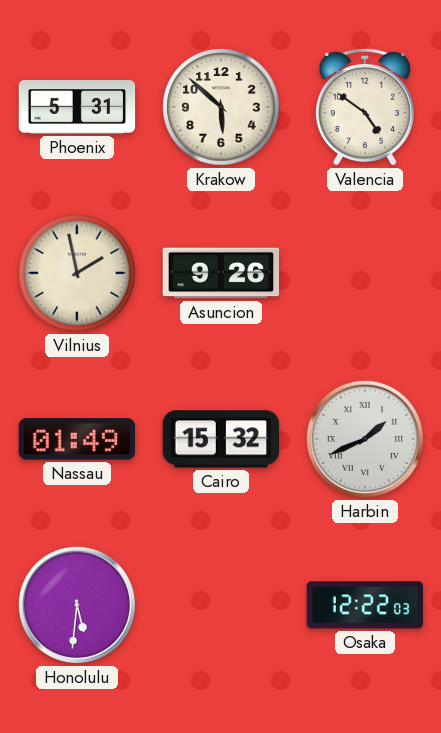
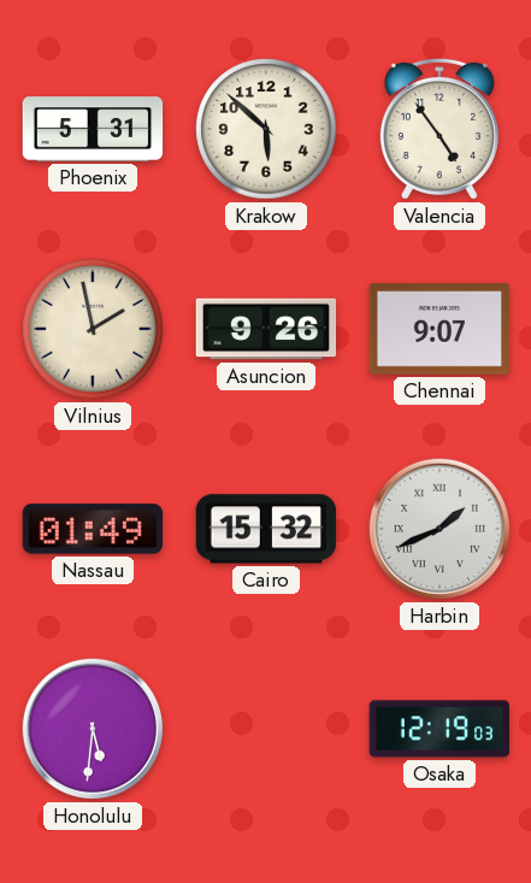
Valencia: 4:51 -> 4:54 (439, 129)
Chennai: none -> 9:07 (439, 330)
Osaka: 12:22 -> 12:19 (438, 729)
